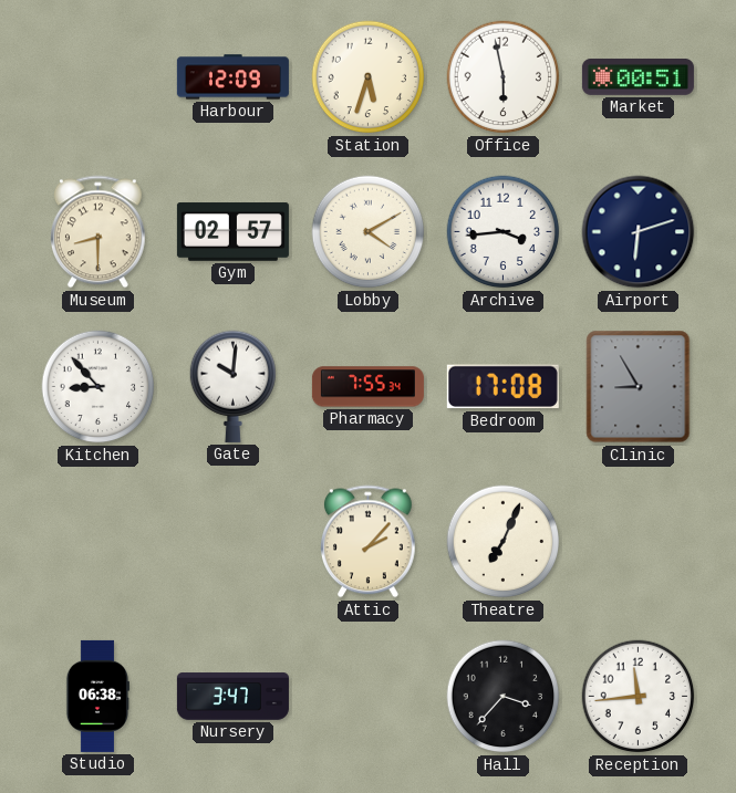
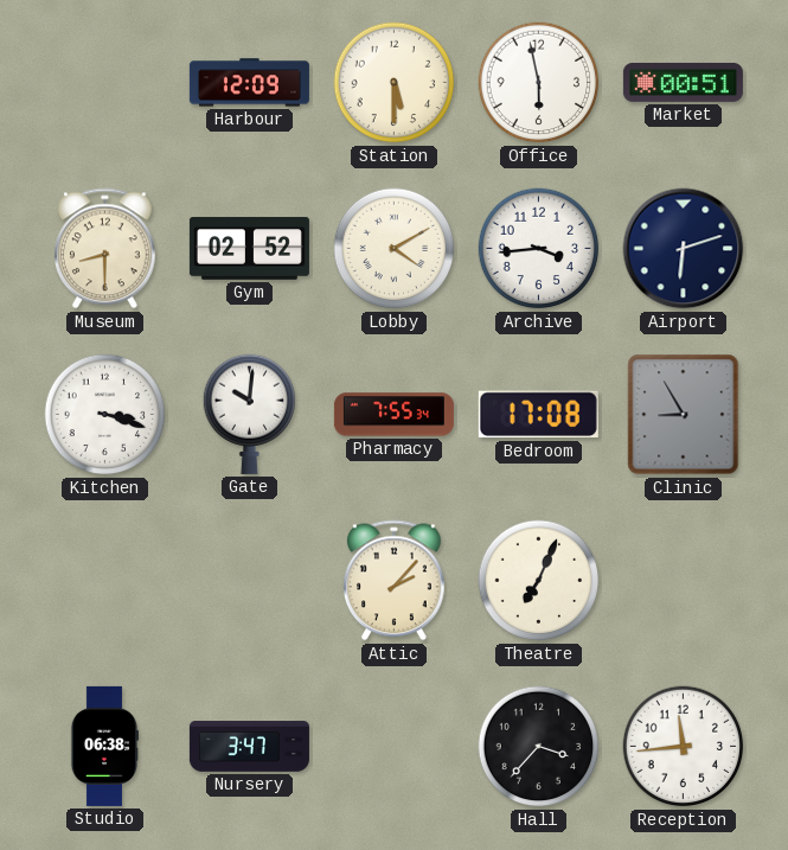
Station: 5:33 -> 5:30 (395, 83)
Gym: 02:57 -> 02:52 (249, 249)
Kitchen: 8:53 -> 3:18 (105, 415)
